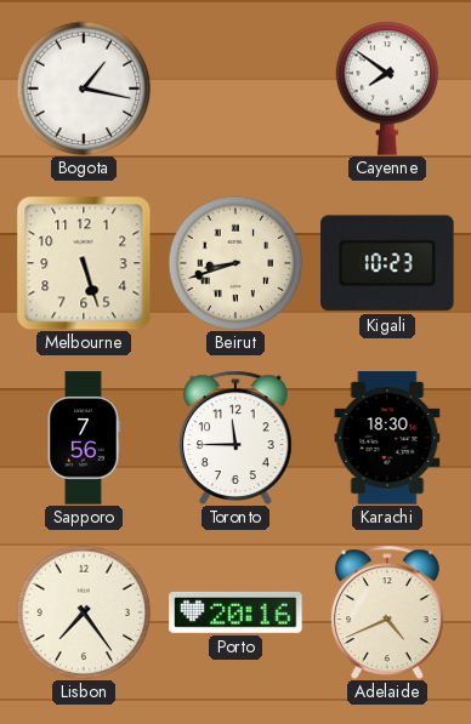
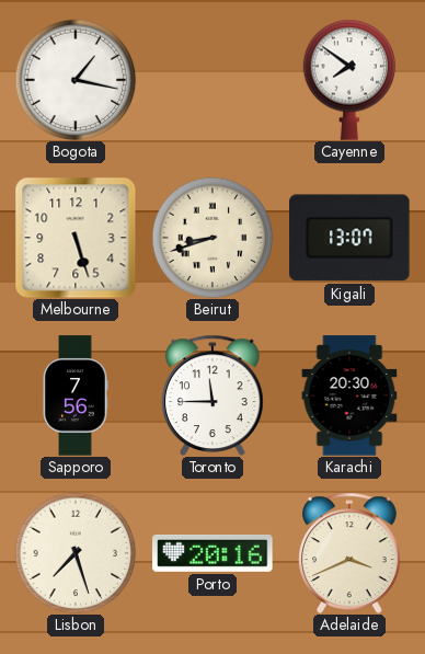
Kigali: 10:23 -> 13:07 (349, 238)
Karachi: 18:30 -> 20:30 (349, 395)
Lisbon: 7:24 -> 7:27 (76, 553)
Adelaide: 4:41 -> 3:41 (351, 553)
